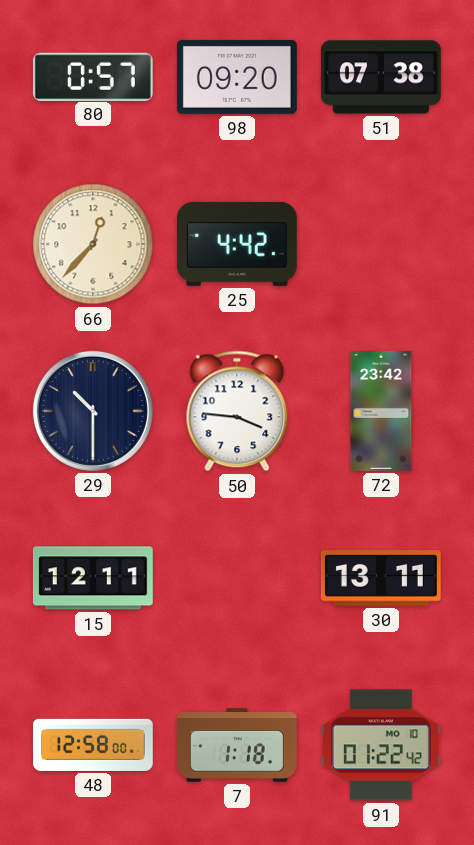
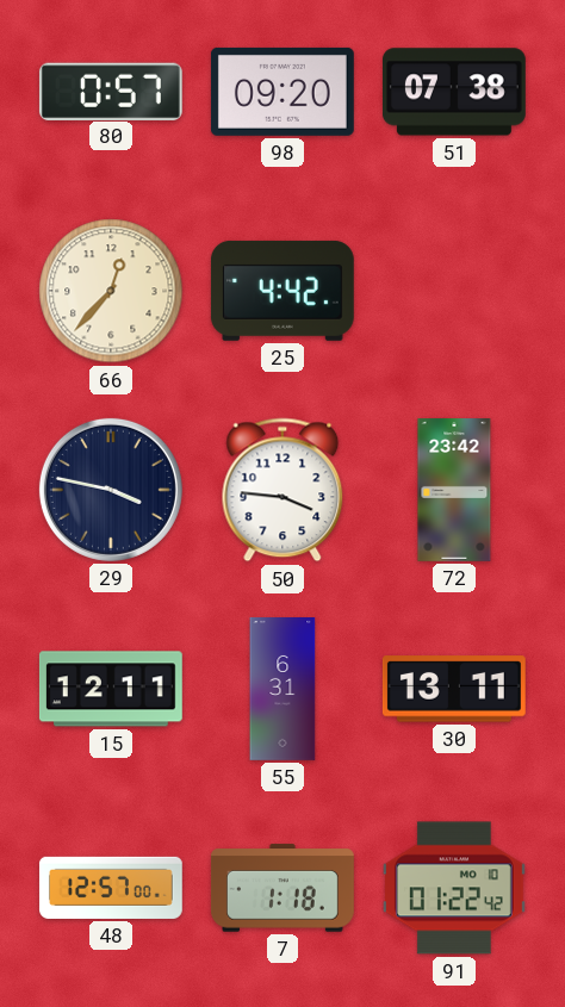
29: 10:30 -> 3:47 (111, 490)
55: none -> 6:31 (282, 690)
48: 12:58 -> 12:57 (111, 888)
